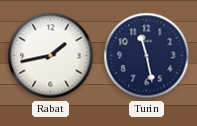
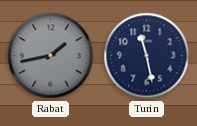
Rabat dial: white -> grey (51, 56)
